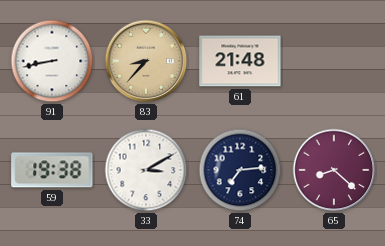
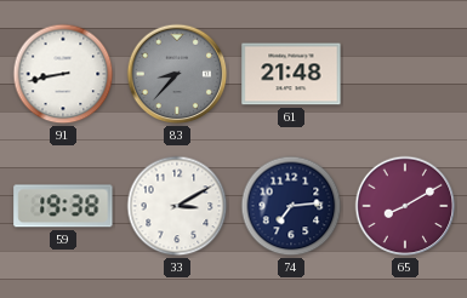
83 dial: champagne -> grey (177, 74)
65: 8:22 -> 8:10 (405, 206)
